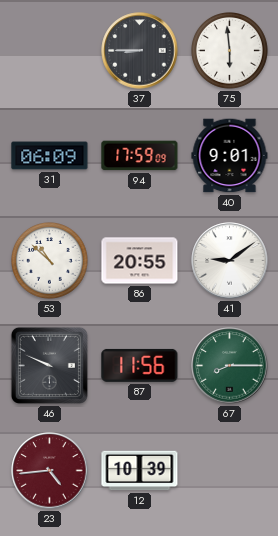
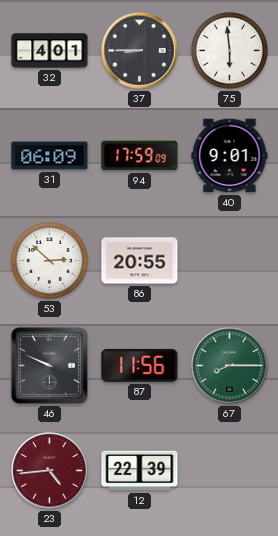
32: none -> 4:01 (50, 51)
53: 10:52 -> 2:52 (50, 261)
41: 9:09 -> none (230, 261)
12: 10:39 -> 22:39 (140, 471)
